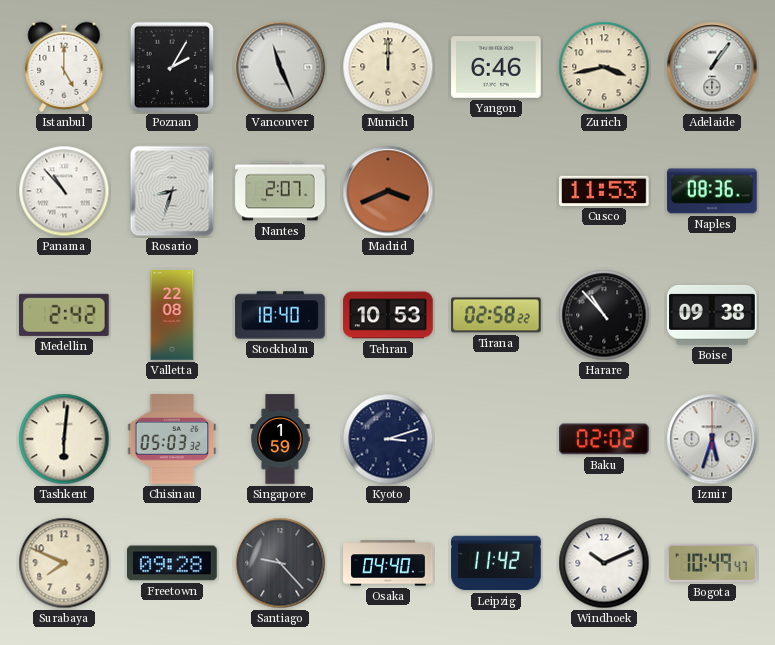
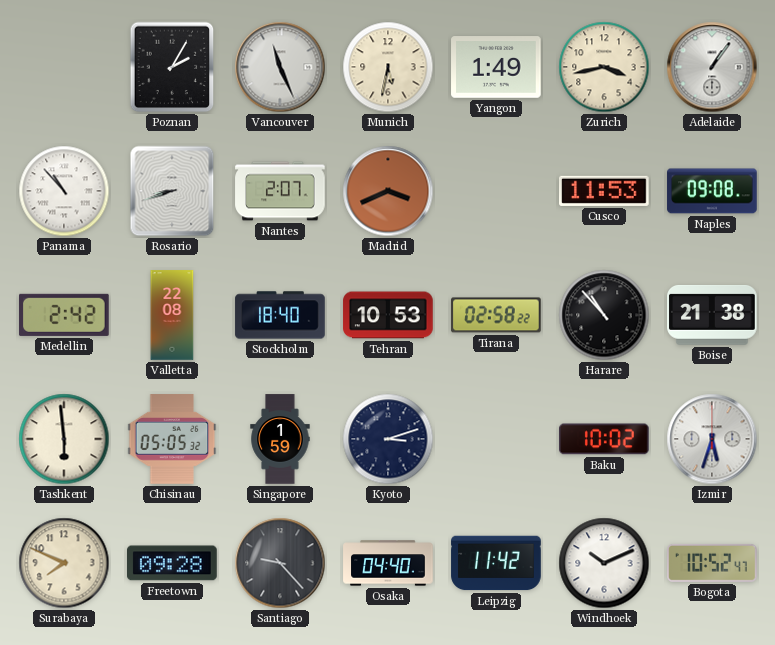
Istanbul: 5:00 -> none (64, 67)
Munich: 12:00 -> 5:32 (388, 67)
Yangon: 6:46 -> 1:49 (496, 67)
Rosario: 8:33 -> 8:42 (172, 191)
Naples: 08:36 -> 09:08 (712, 191)
Boise: 09:38 -> 21:38 (713, 315)
Tashkent: 6:01 -> 5:59 (64, 439)
Chisinau: 05:03 -> 05:05 (172, 439)
Baku: 02:02 -> 10:02 (605, 439)
Bogota: 10:49 -> 10:52 (712, 563)
